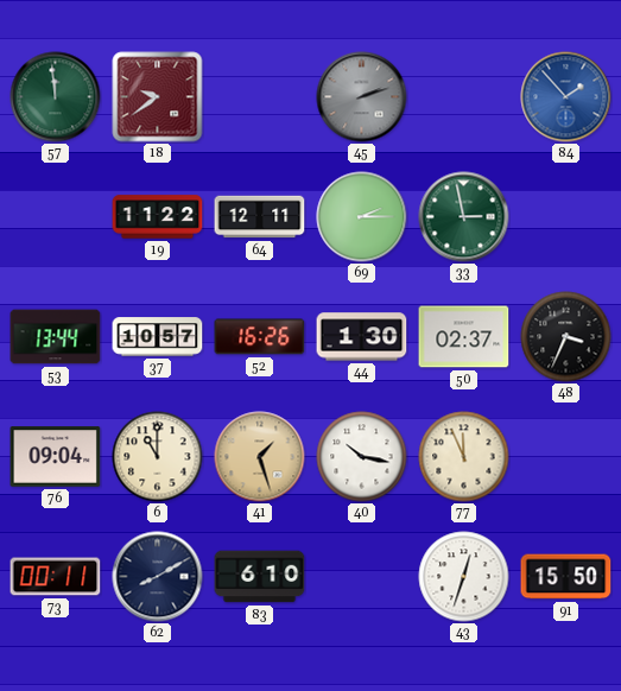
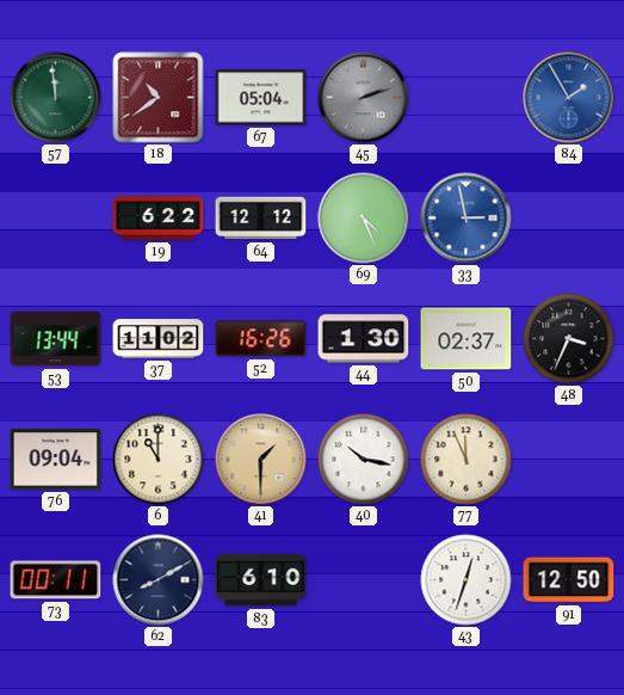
18: 9:39 -> 10:39 (159, 98)
67: none -> 05:04 (261, 98)
84: 1:53 -> 1:55 (569, 98)
19: 11:22 -> 6:22 (159, 219)
64: 12:11 -> 12:12 (261, 219)
69: 2:15 -> 4:26 (364, 219)
33 dial: green -> blue (467, 219)
37: 10:57 -> 11:02 (159, 339)
41: 1:27 -> 1:30 (261, 460)
91: 15:50 -> 12:50 (569, 580)
